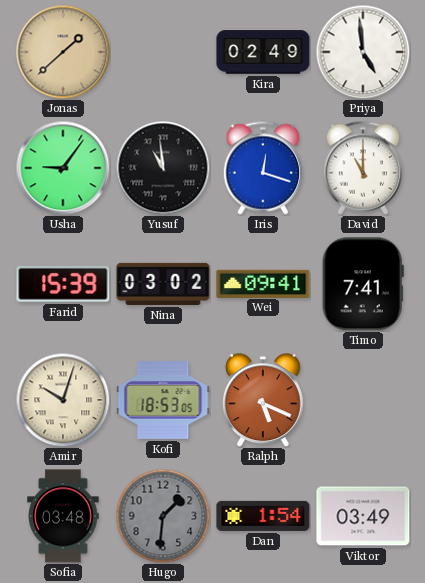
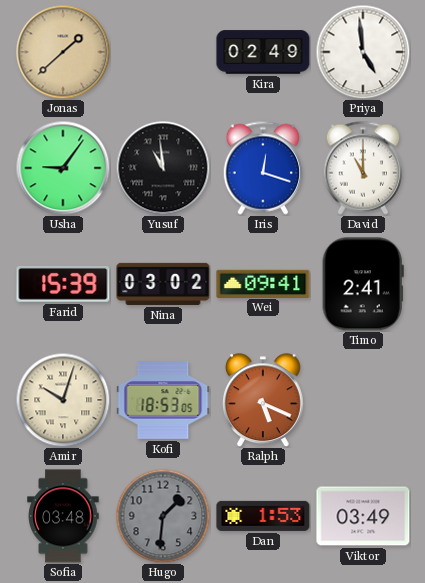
Timo: 7:41 -> 2:41 (363, 284)
Dan: 1:54 -> 1:53 (263, 516)
